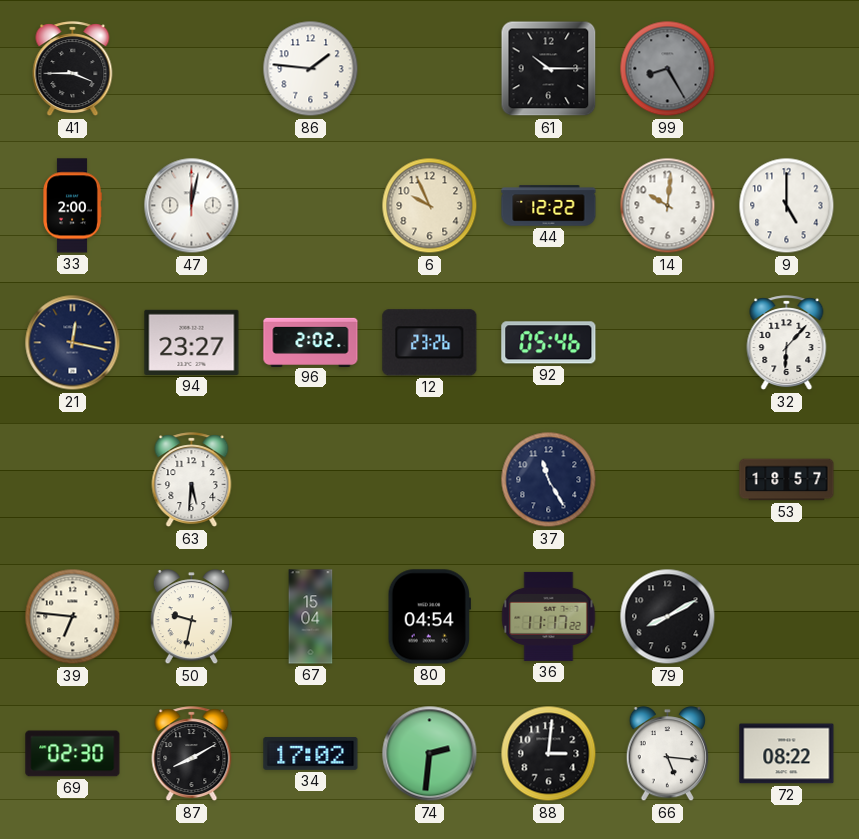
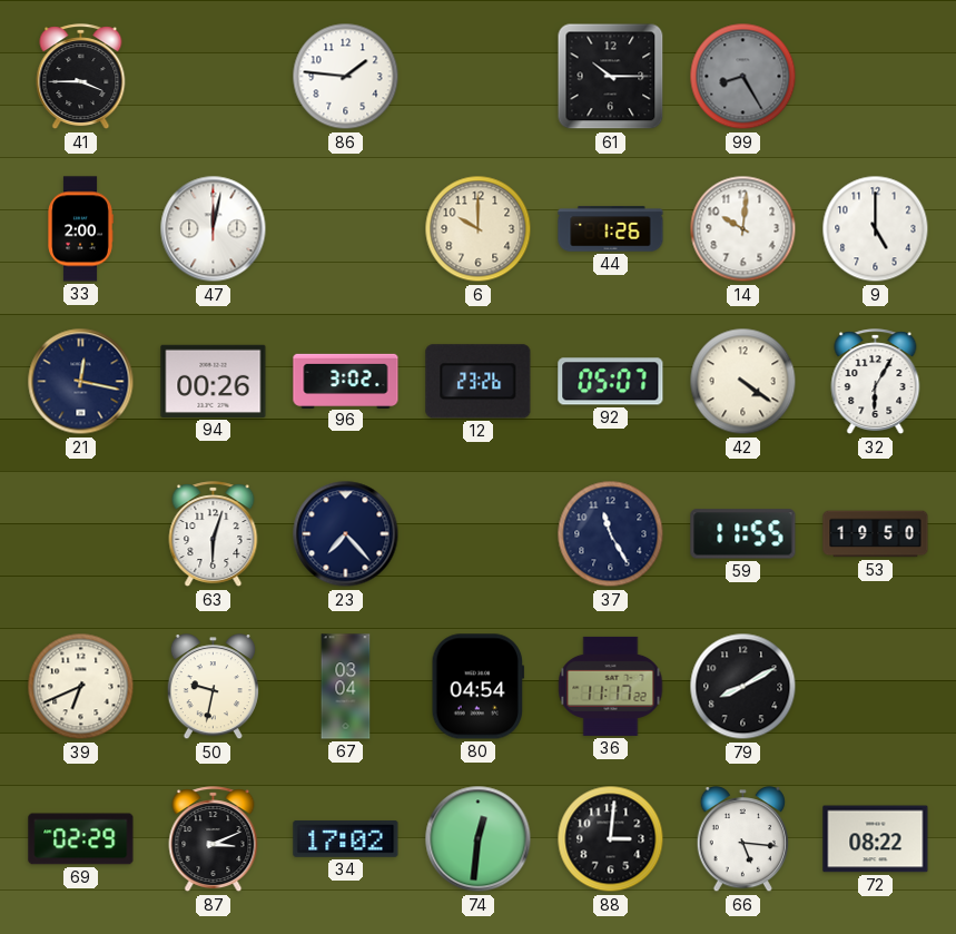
6: 9:56 -> 10:00 (479, 229)
44: 12:22 -> 1:26 (611, 229)
94: 23:27 -> 00:26 (214, 381)
96: 2:02 -> 3:02 (346, 381)
92: 05:46 -> 05:07 (611, 382)
42: none -> 4:21 (743, 382)
32: 6:07 -> 6:05 (876, 382)
63: 5:31 -> 6:03 (214, 534)
23: none -> 7:23 (346, 534)
59: none -> 11:55 (743, 534)
53: 18:57 -> 19:50 (876, 534)
39: 6:46 -> 6:41 (81, 687)
67: 15:04 -> 03:04 (346, 687)
69: 02:30 -> 02:29 (81, 839)
87: 8:10 -> 3:11 (214, 839)
74: 2:31 -> 12:31 (479, 839)
